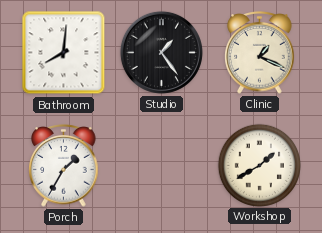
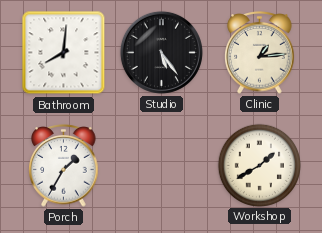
Studio: 1:24 -> 5:24 (161, 52)
Clinic: 1:19 -> 1:14 (260, 53)
